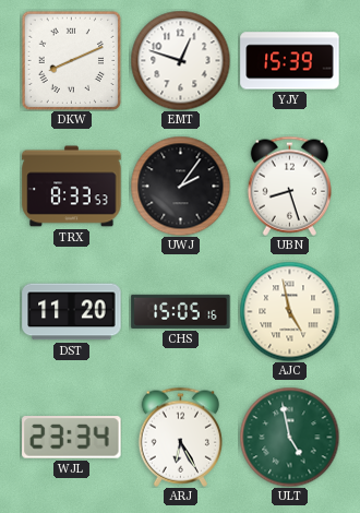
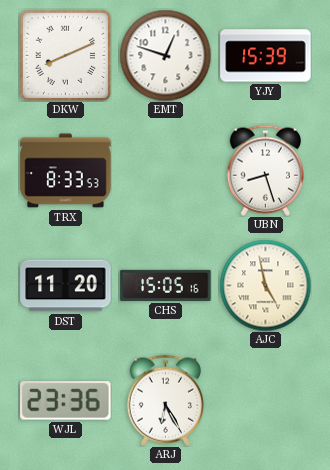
UWJ: 2:06 -> none (180, 186)
WJL: 23:34 -> 23:36 (66, 401)
ULT: 4:58 -> none (289, 437)
